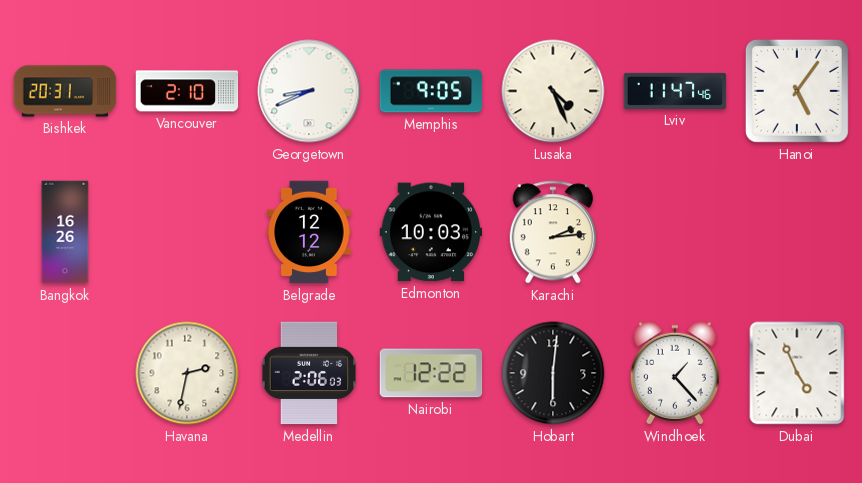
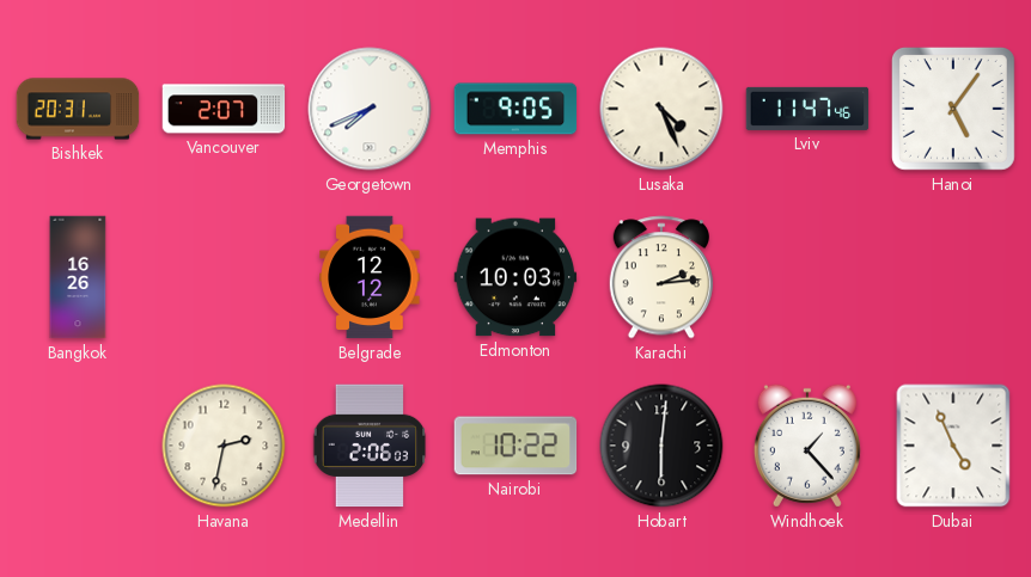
Vancouver: 2:10 -> 2:07 (224, 109)
Georgetown: 8:41 -> 7:41 (370, 109)
Nairobi: 12:22 -> 10:22 (515, 446)
